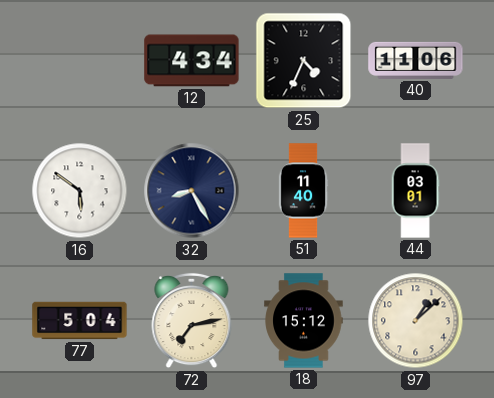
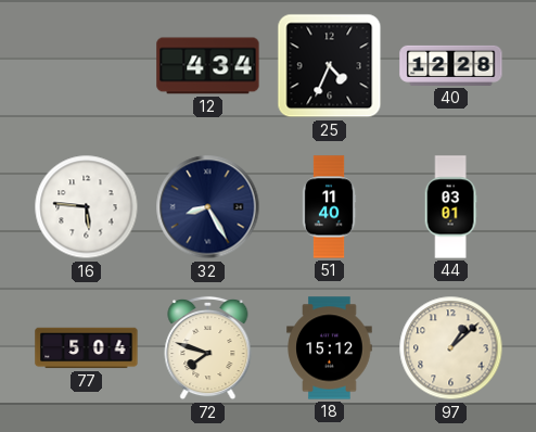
40: 11:06 -> 12:28 (451, 65)
16: 5:51 -> 5:46 (87, 207)
72: 7:13 -> 7:48 (208, 348)
